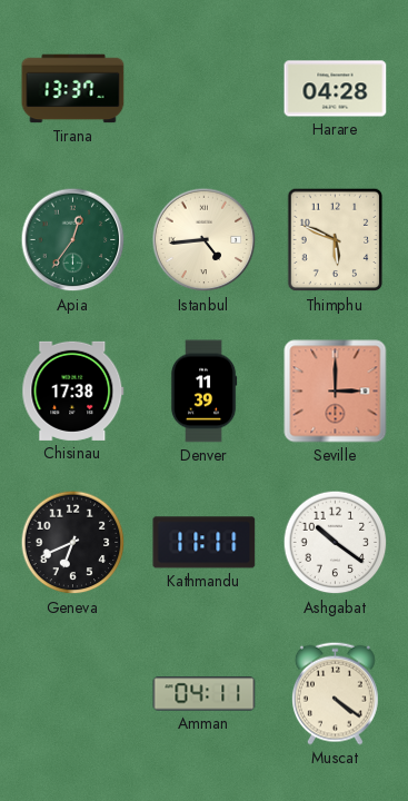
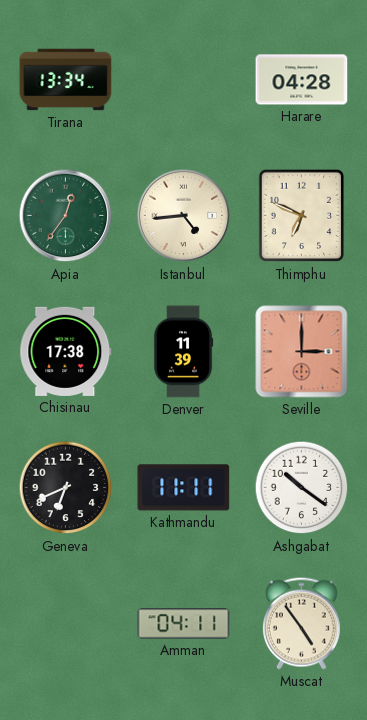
Tirana: 13:37 -> 13:34 (66, 80)
Thimphu: 5:49 -> 6:49 (302, 216)
Muscat: 4:21 -> 4:54 (301, 623)
